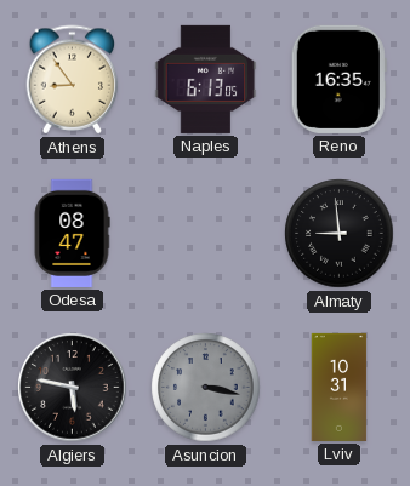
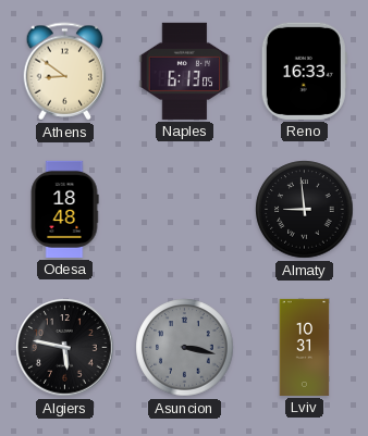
Athens: 8:54 -> 8:51 (65, 72)
Reno: 16:35 -> 16:33 (304, 71)
Odesa: 08:47 -> 18:48 (64, 209)
